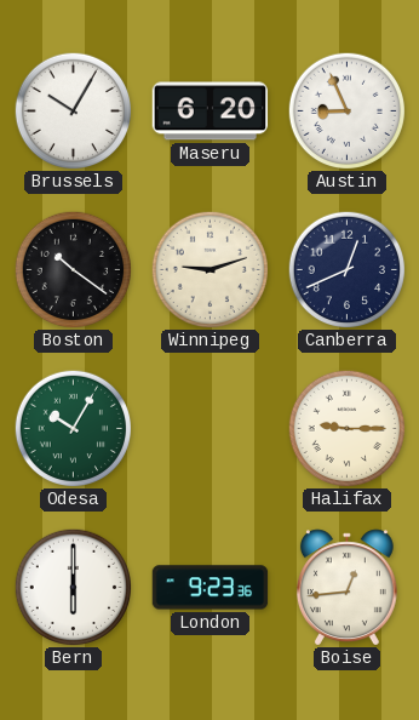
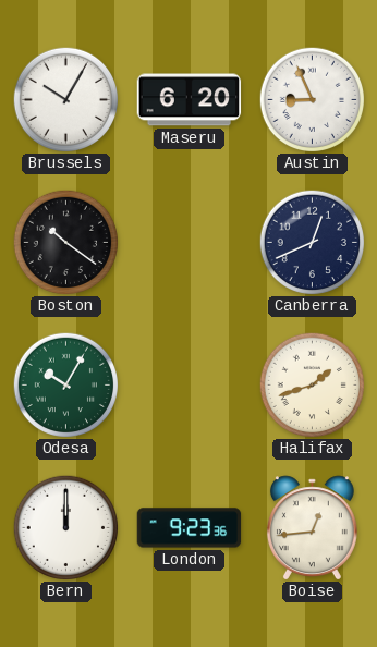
Winnipeg: 9:12 -> none (209, 269)
Halifax: 9:15 -> 1:42 (312, 384)
Bern: 6:00 -> 12:00 (65, 527)
